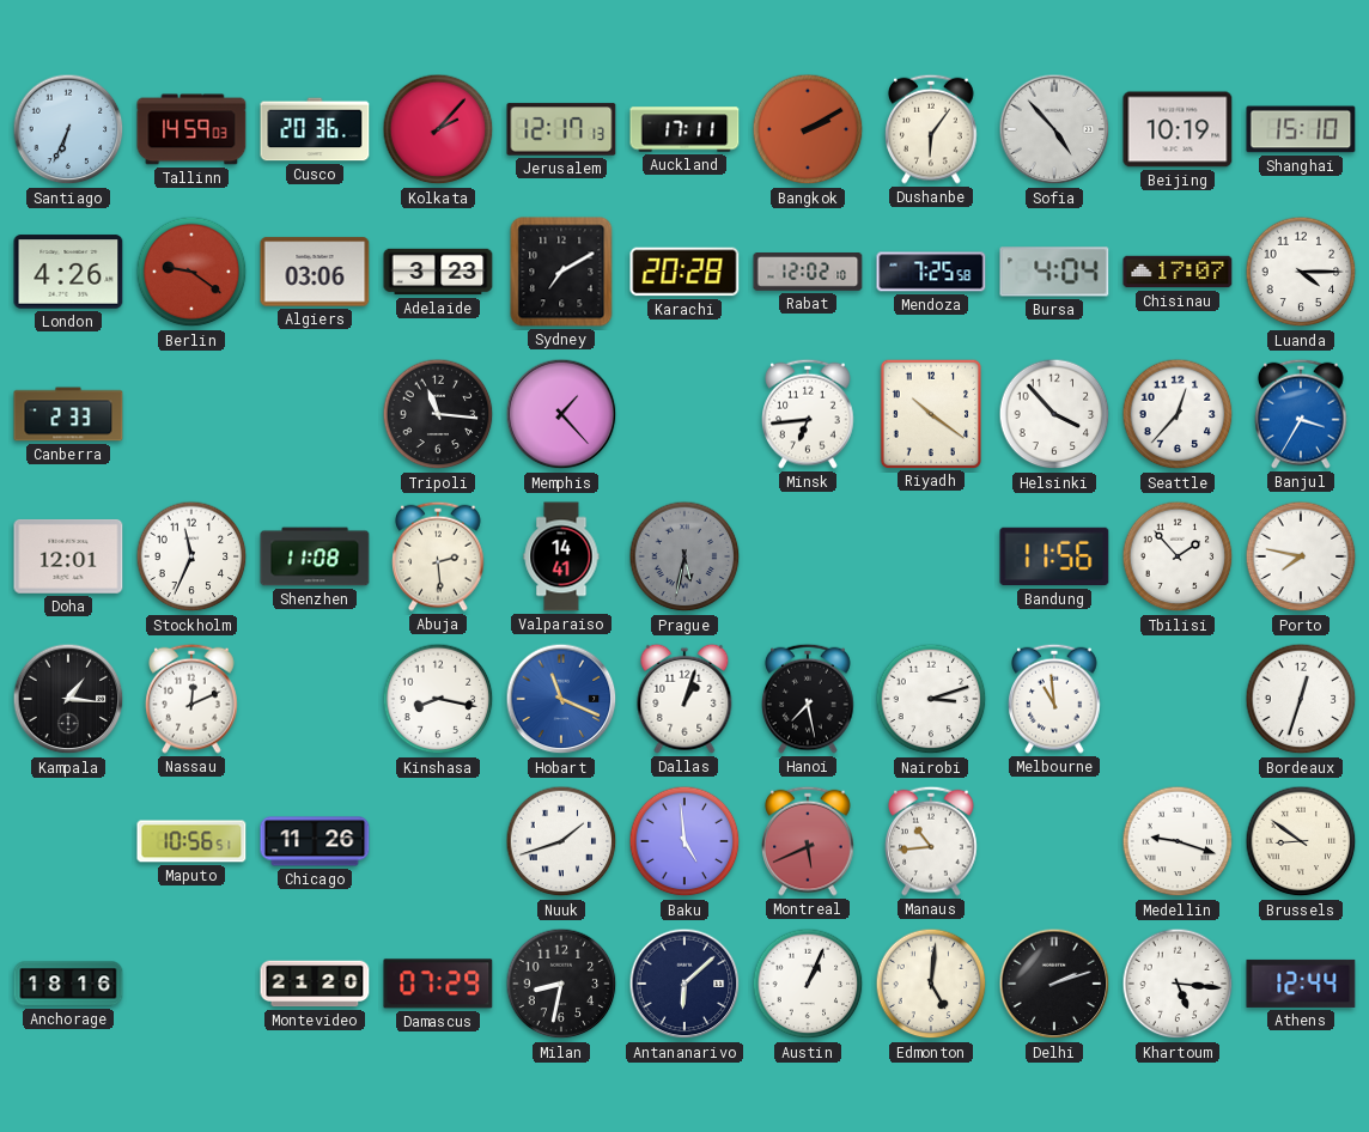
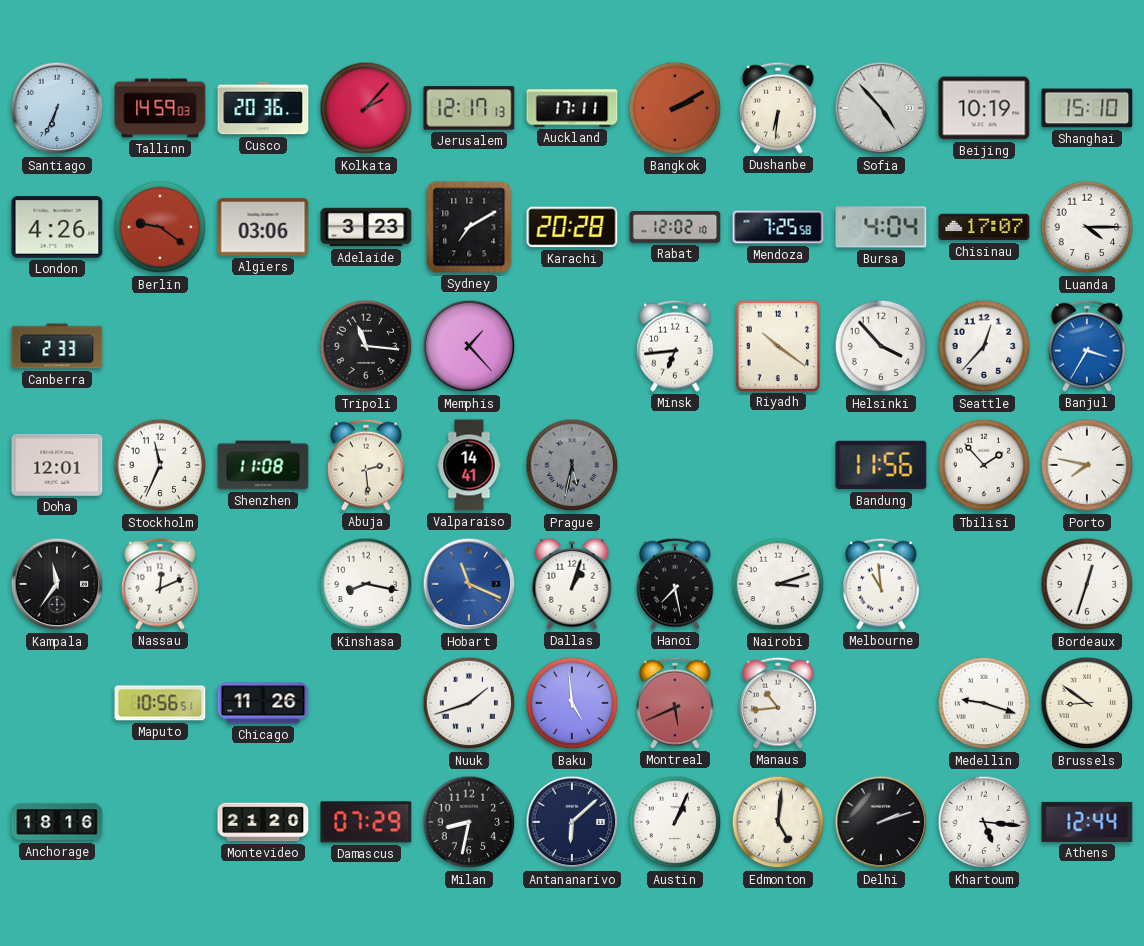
Dushanbe: 6:06 -> 6:31 (779, 108)
Kampala: 1:16 -> 11:36 (57, 584)
